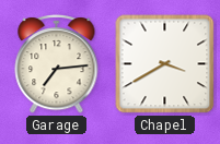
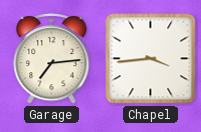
Chapel: 3:40 -> 3:44 (151, 59)
